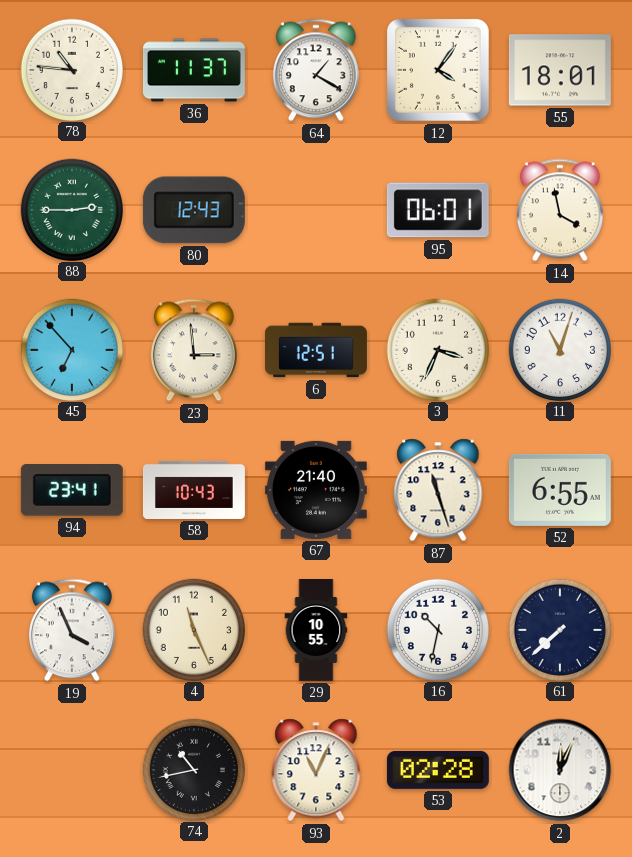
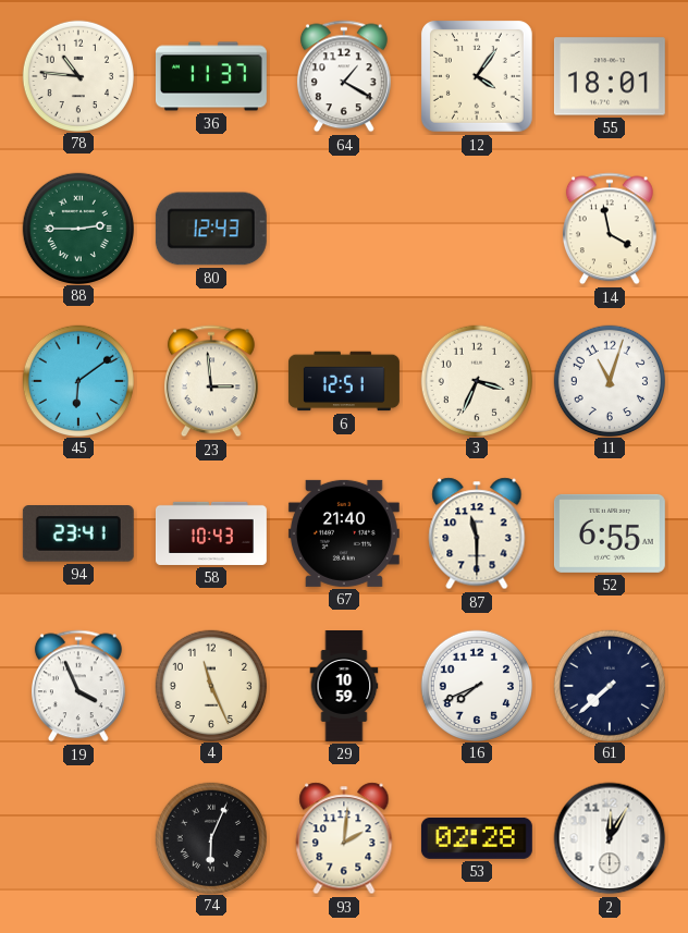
95: 06:01 -> none (438, 210)
45: 6:53 -> 6:09 (77, 380)
87: 11:27 -> 11:30 (477, 533)
29: 10:55 -> 10:59 (344, 687)
16: 10:32 -> 7:41 (476, 685)
74: 10:43 -> 6:04 (210, 837)
93: 11:04 -> 2:01 (344, 838)
2: 12:04 -> 12:05 (610, 838)
